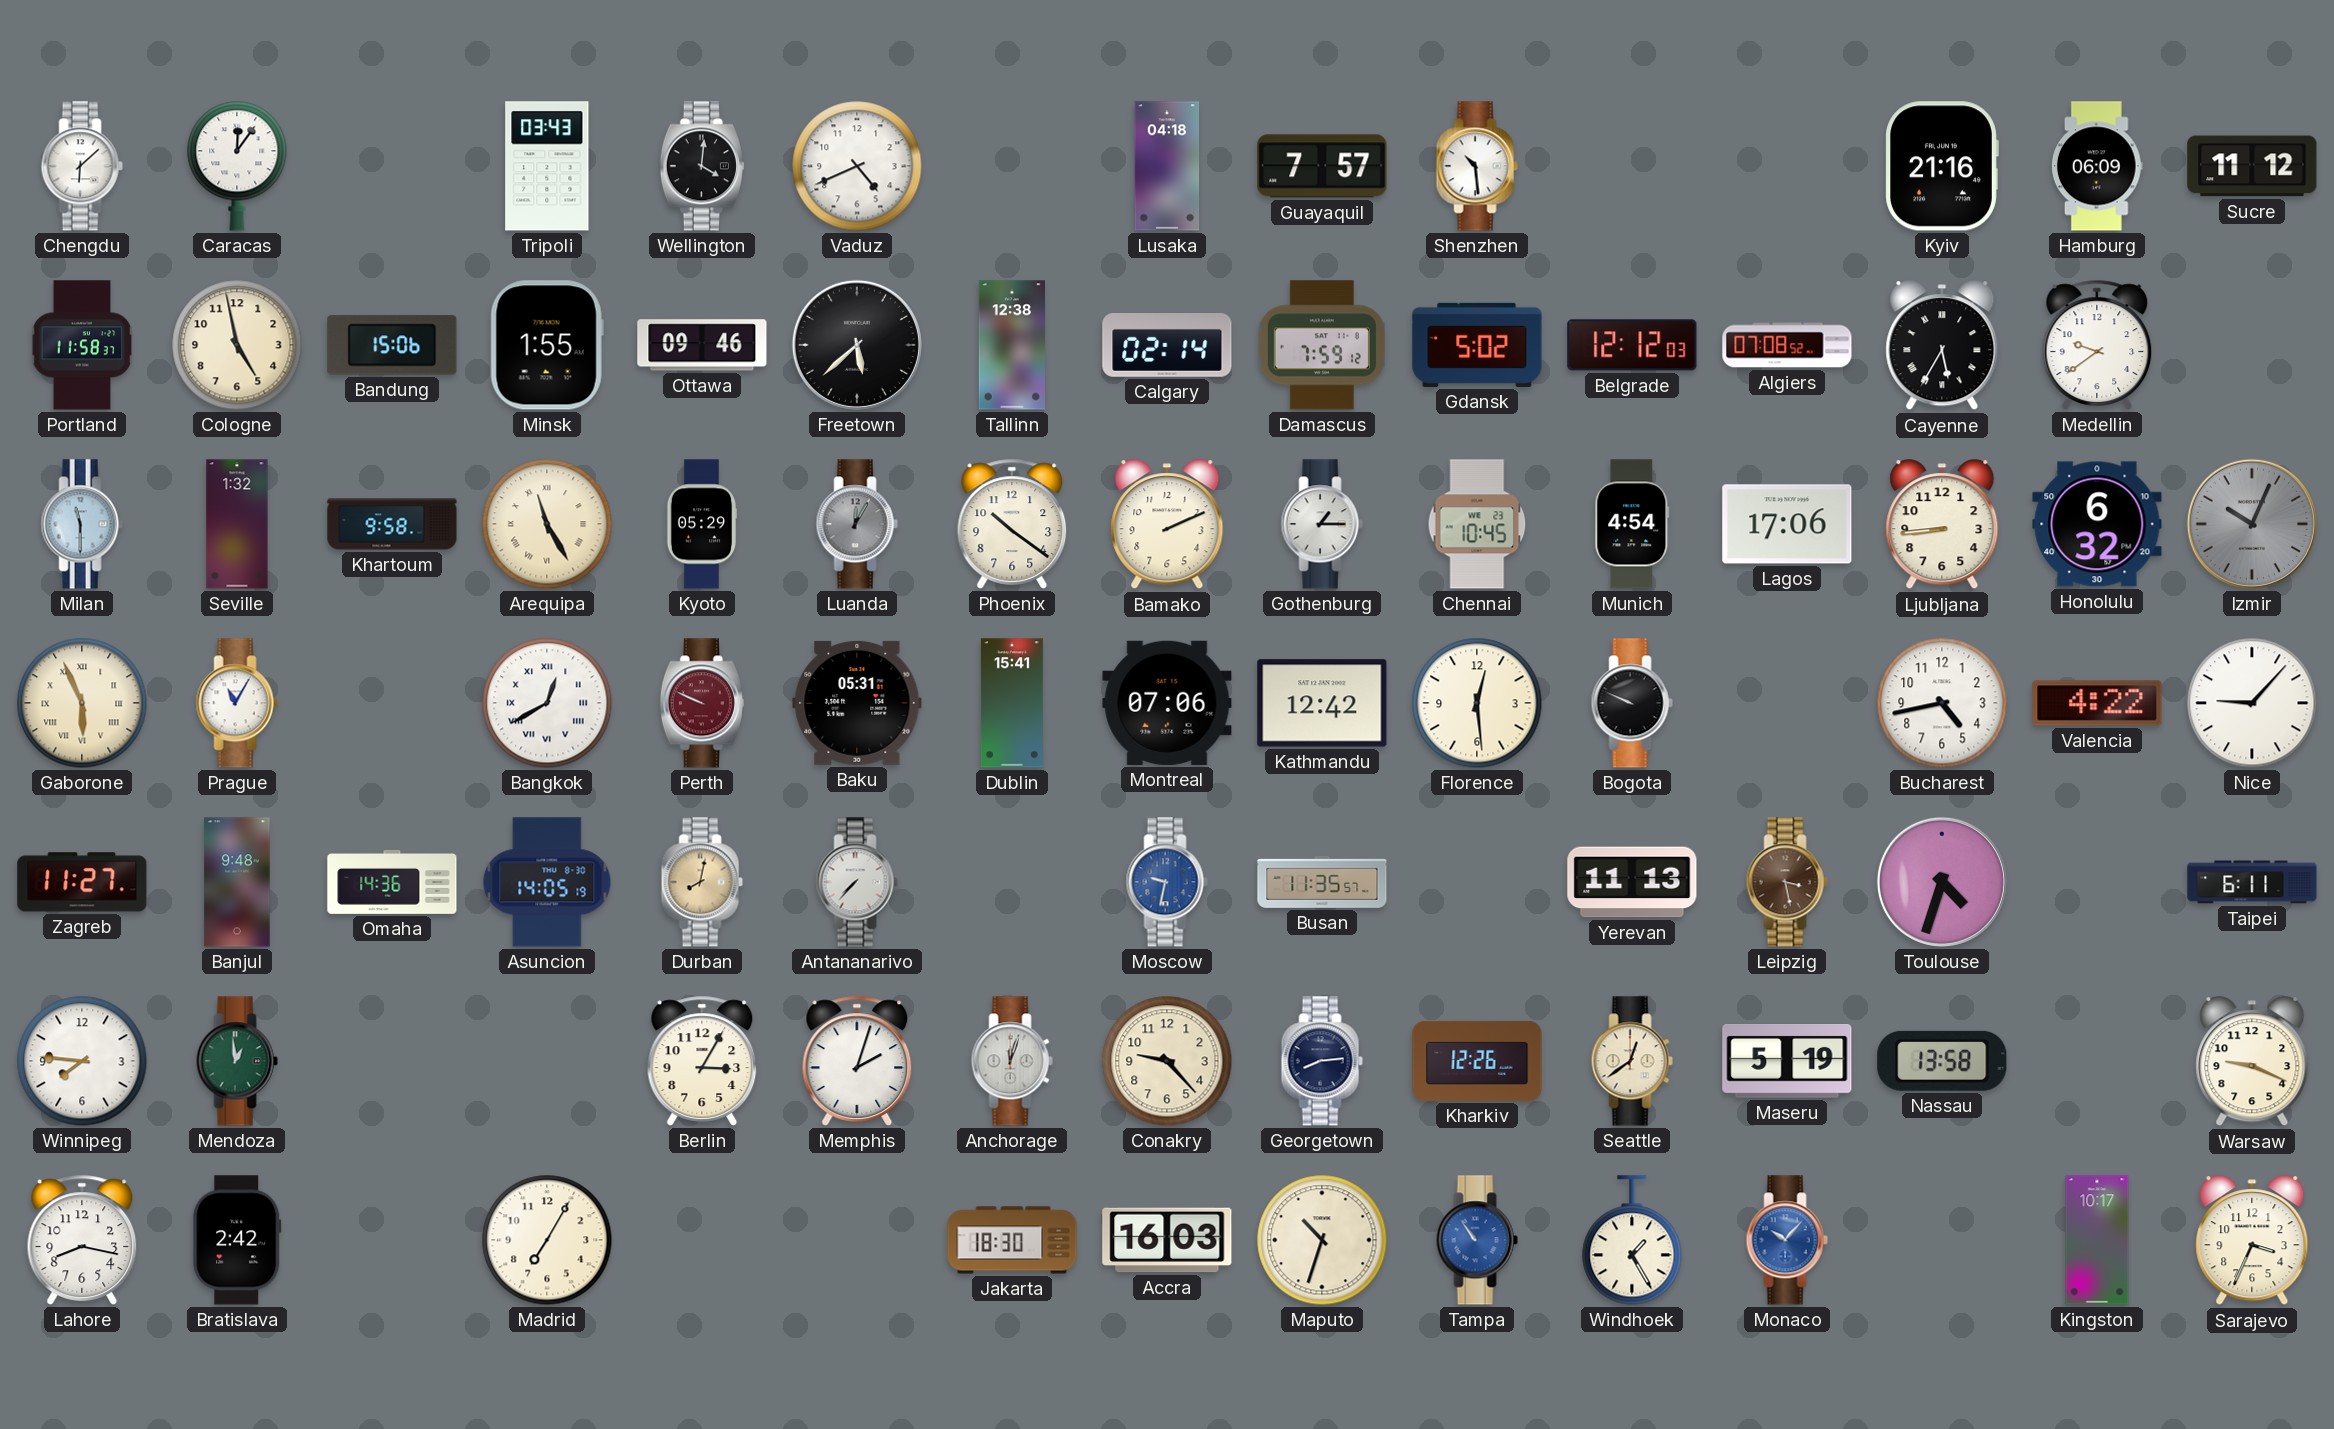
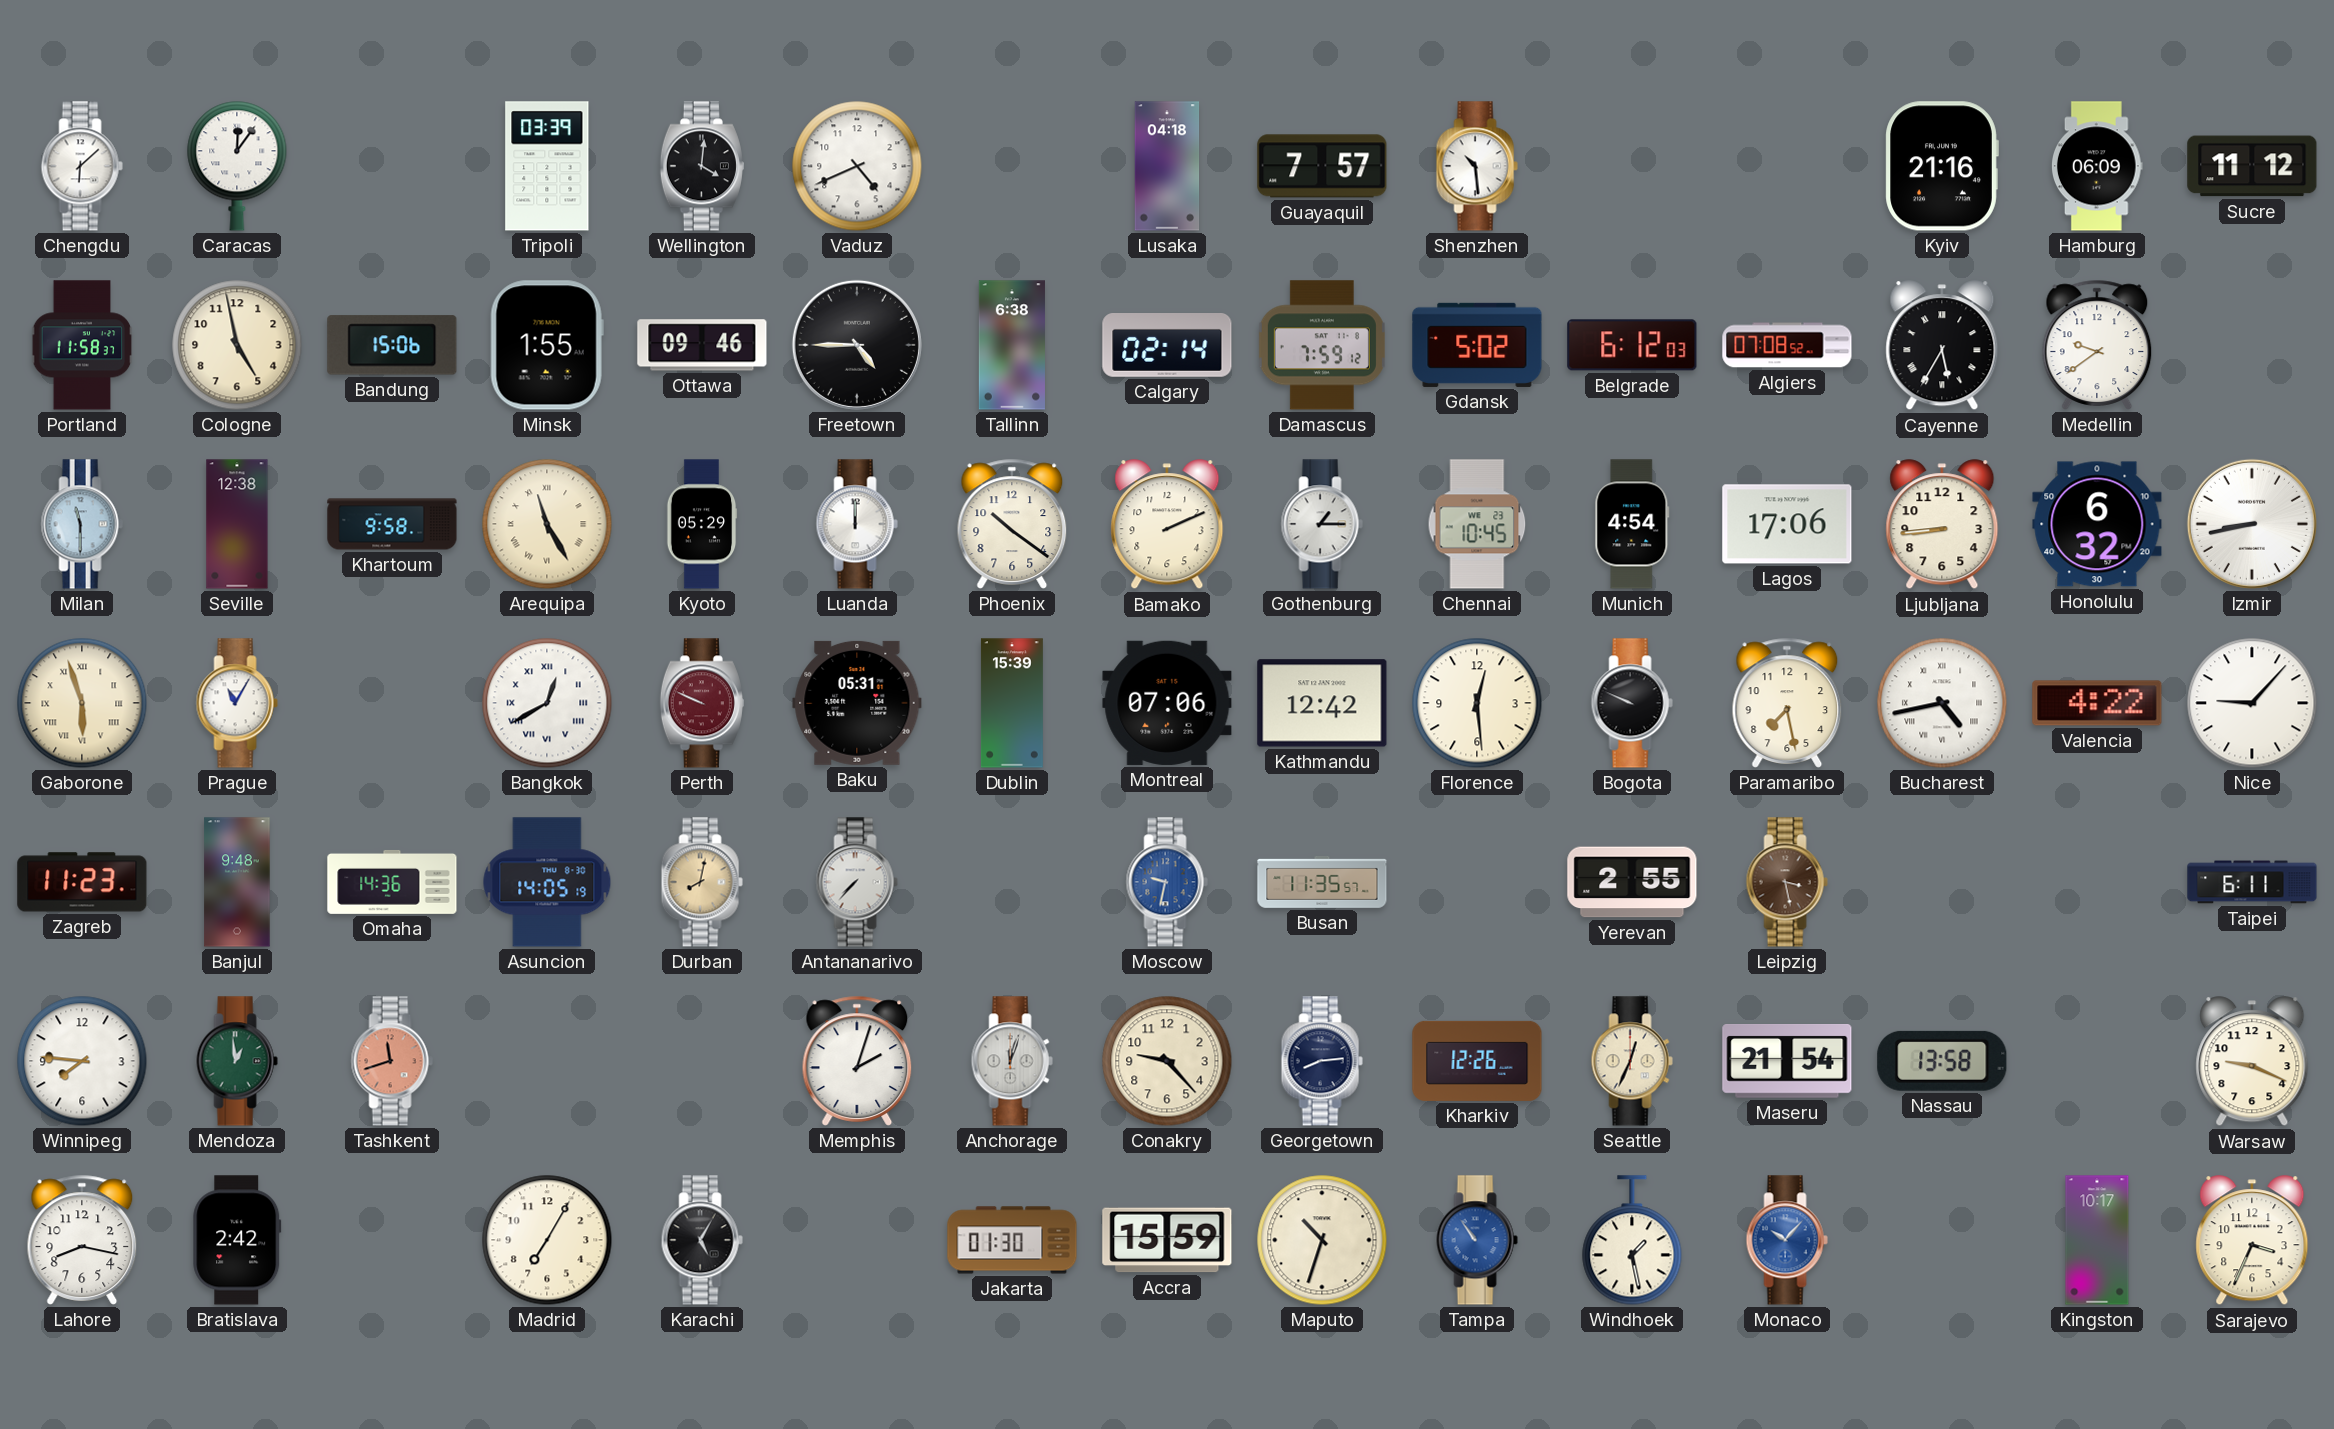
Tripoli: 03:43 -> 03:39 (547, 166)
Freetown: 5:38 -> 4:45 (857, 345)
Tallinn: 12:38 -> 6:38 (1012, 345)
Belgrade: 12:12 -> 6:12 (1632, 345)
Seville: 1:32 -> 12:38 (237, 524)
Luanda: 12:05 -> 12:00 (857, 524)
Luanda dial: grey -> white (857, 524)
Izmir: 10:04 -> 8:43 (2252, 524)
Izmir dial: grey -> white (2252, 524)
Gaborone: 5:56 -> 5:57 (82, 703)
Dublin: 15:41 -> 15:39 (1012, 703)
Paramaribo: none -> 7:28 (1787, 703)
Bucharest numerals: Arabic -> Roman (1942, 703)
Zagreb: 11:27 -> 11:23 (82, 882)
Yerevan: 11:13 -> 2:55 (1632, 882)
Toulouse: 4:33 -> none (1942, 882)
Tashkent: none -> 11:42 (392, 1061)
Berlin: 3:05 -> none (702, 1061)
Seattle: 12:39 -> 12:34 (1632, 1061)
Maseru: 5:19 -> 21:54 (1787, 1062)
Karachi: none -> 5:05 (702, 1240)
Jakarta: 18:30 -> 01:30 (1012, 1240)
Accra: 16:03 -> 15:59 (1167, 1240)
Windhoek: 1:25 -> 1:28 (1632, 1240)
